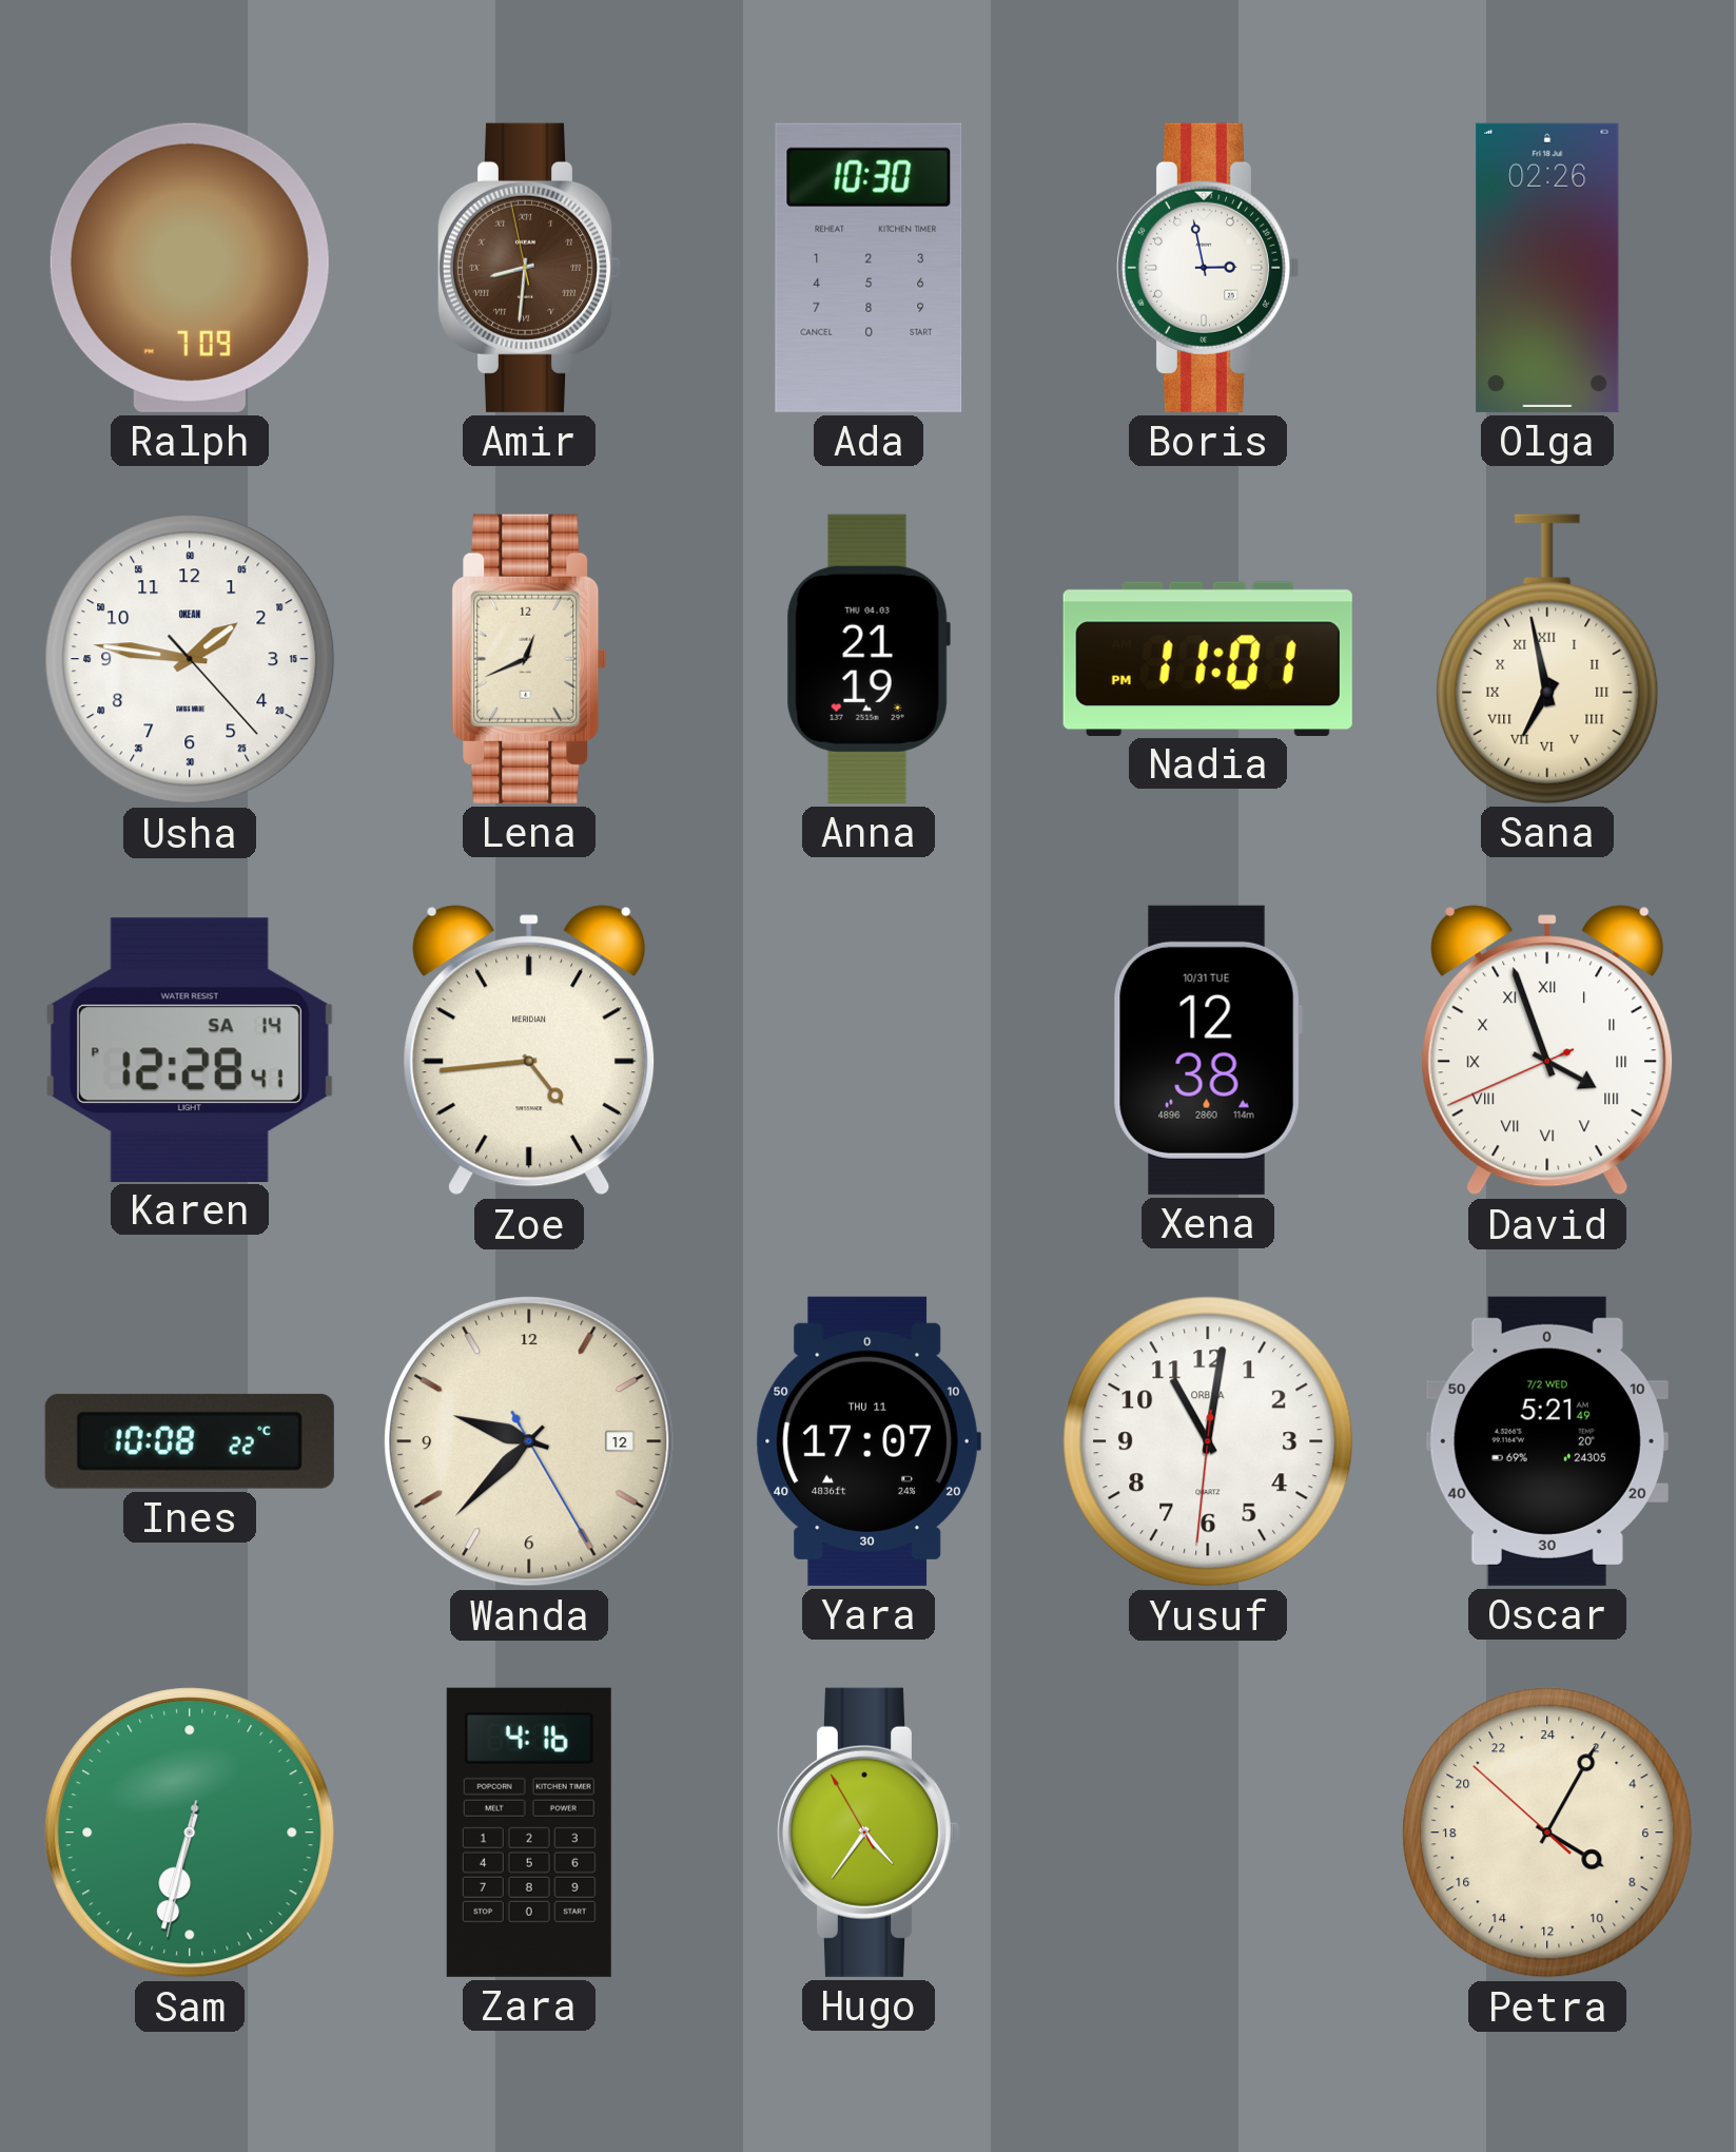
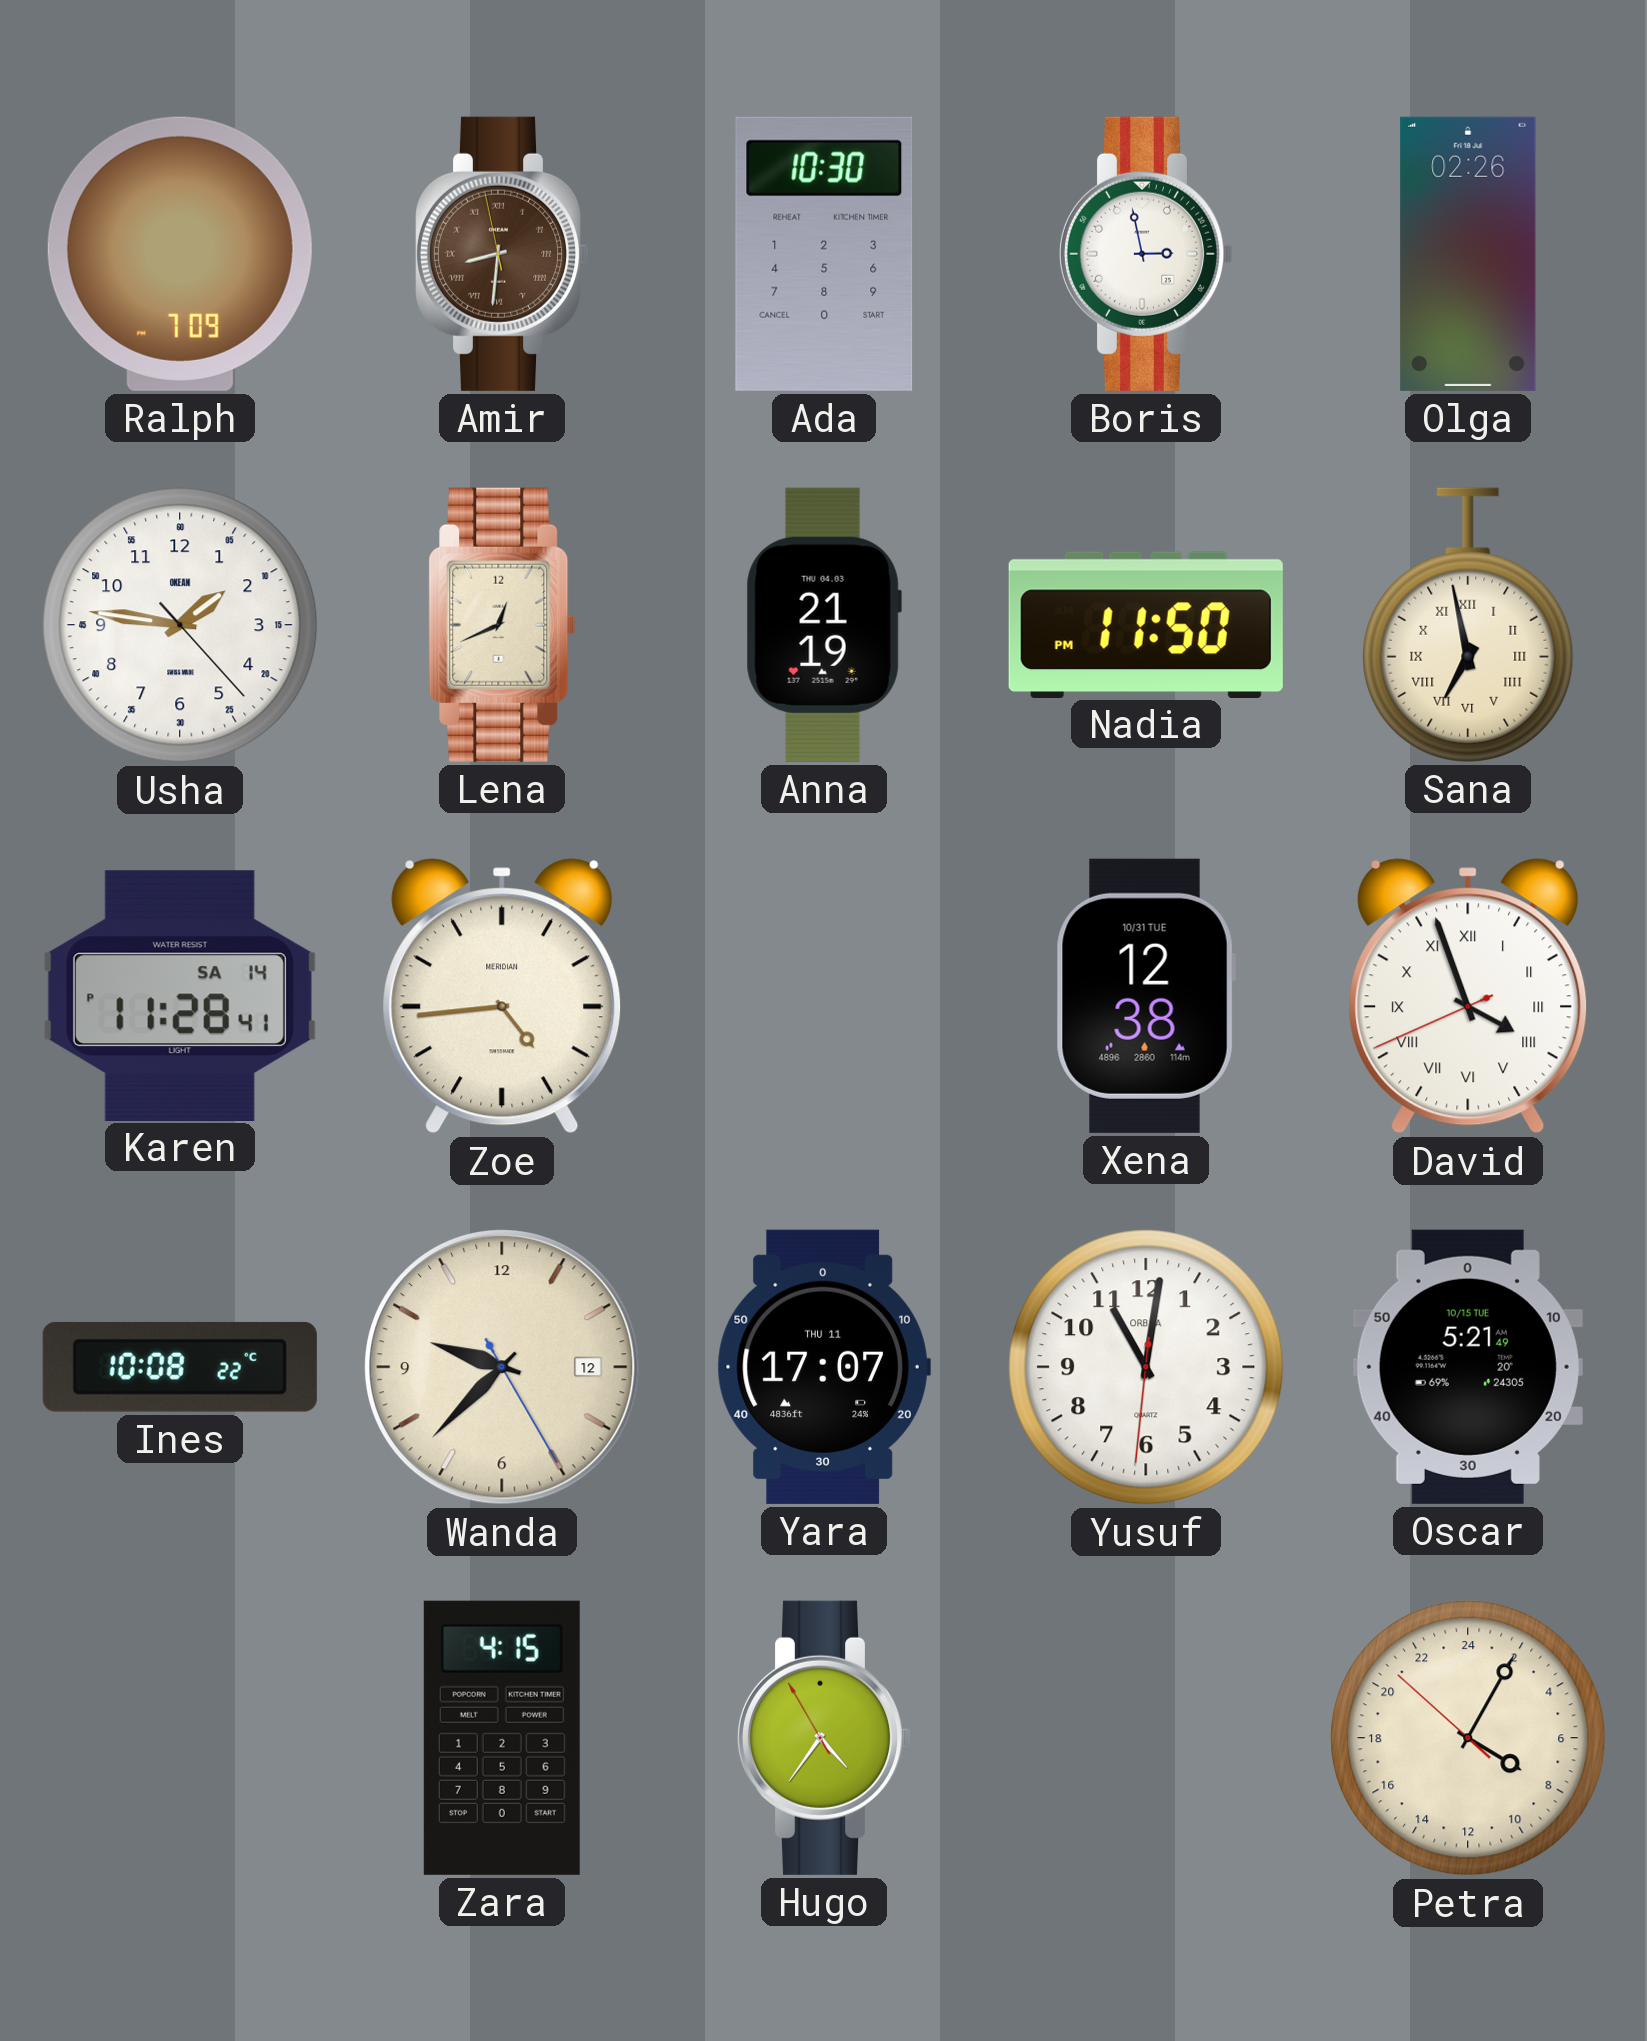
Nadia: 11:01 -> 11:50 (1146, 624)
Karen: 12:28 -> 11:28 (180, 995)
Oscar date: 7/2 WED -> 10/15 TUE (1468, 1367)
Sam: 6:32 -> none (190, 1833)
Zara: 4:16 -> 4:15 (502, 1738)
